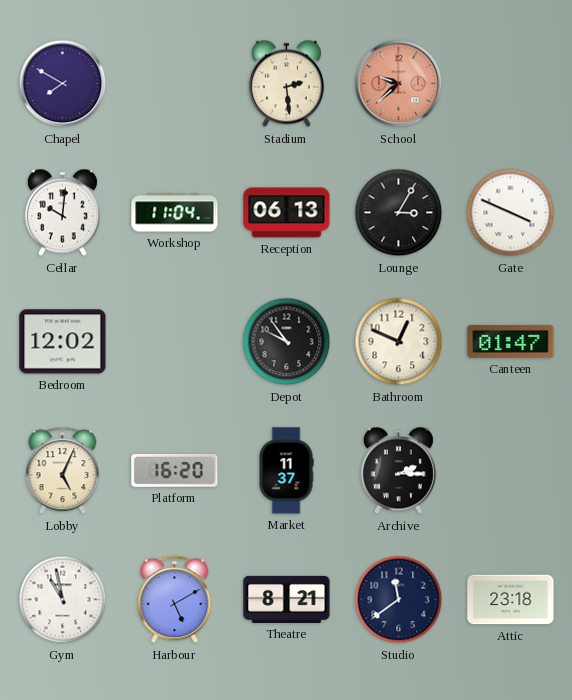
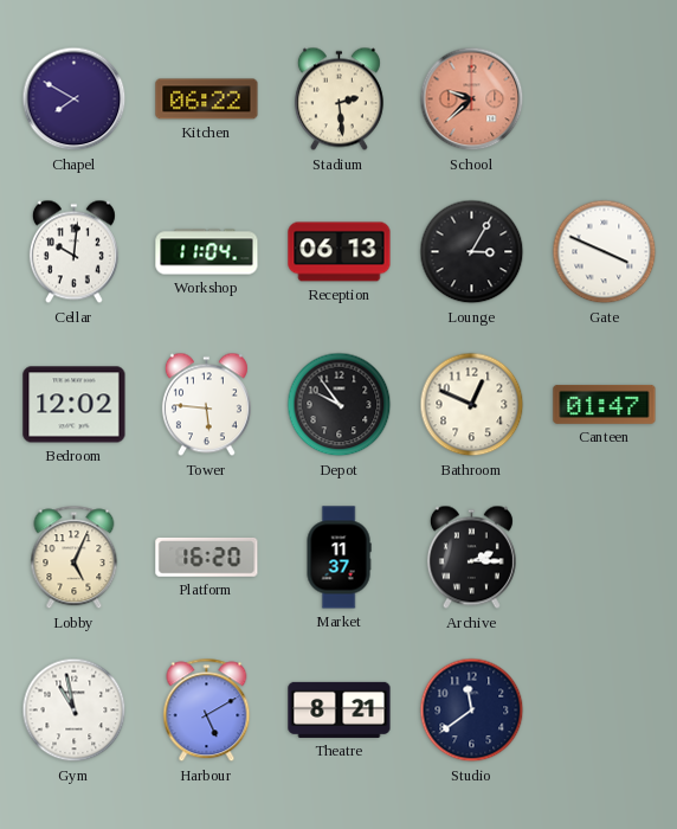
Kitchen: none -> 06:22 (207, 99)
Tower: none -> 5:46 (206, 405)
Attic: 23:18 -> none (511, 600)
